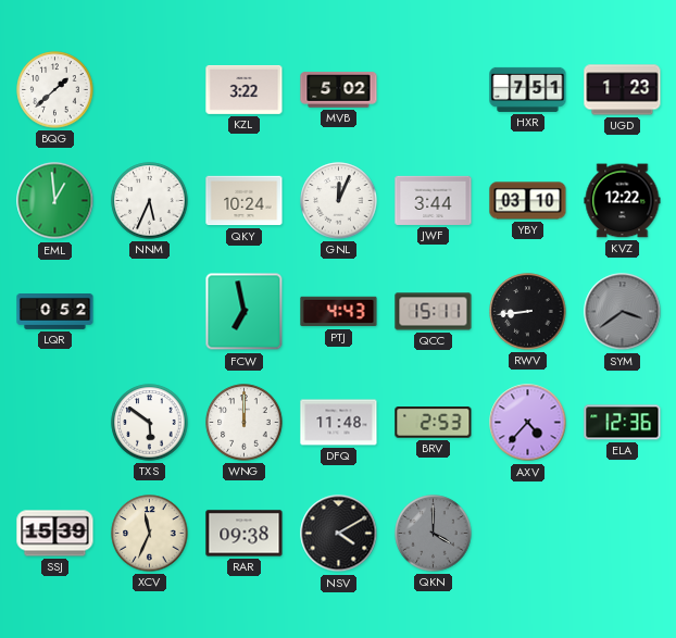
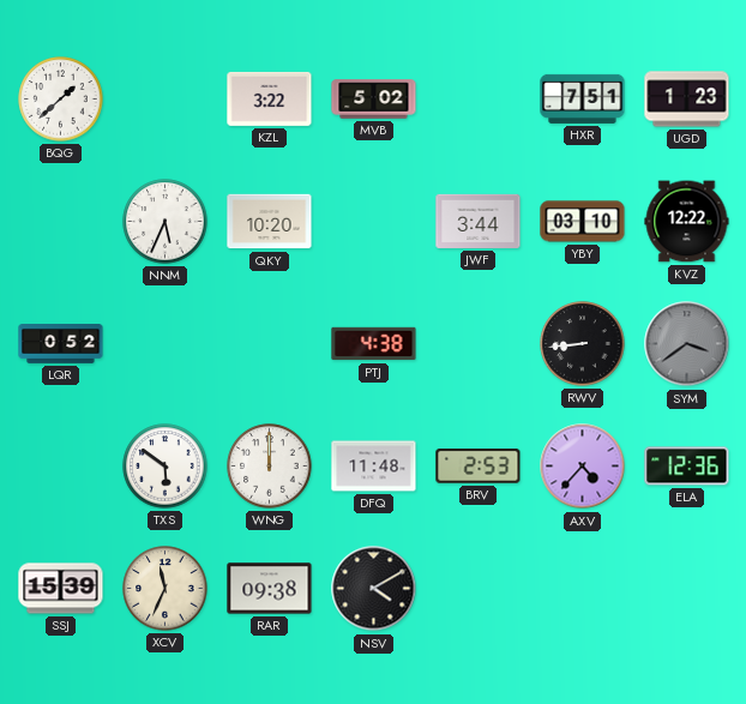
EML: 12:59 -> none (55, 201)
QKY: 10:24 -> 10:20 (270, 222)
GNL: 12:04 -> none (339, 201)
FCW: 6:58 -> none (245, 312)
PTJ: 4:43 -> 4:38 (374, 344)
QCC: 15:11 -> none (434, 312)
QKN: 4:00 -> none (434, 534)
